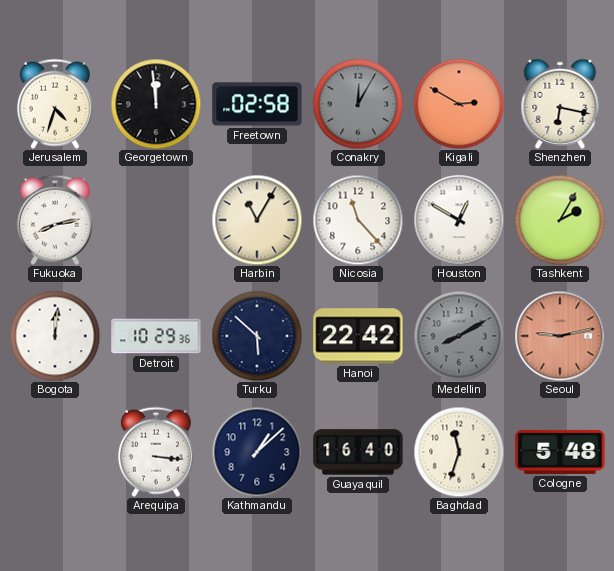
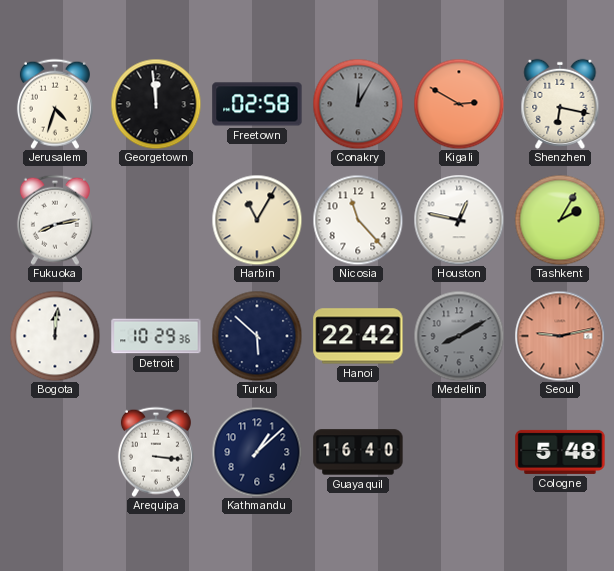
Houston: 12:50 -> 12:47 (459, 220)
Baghdad: 11:33 -> none (459, 452)
